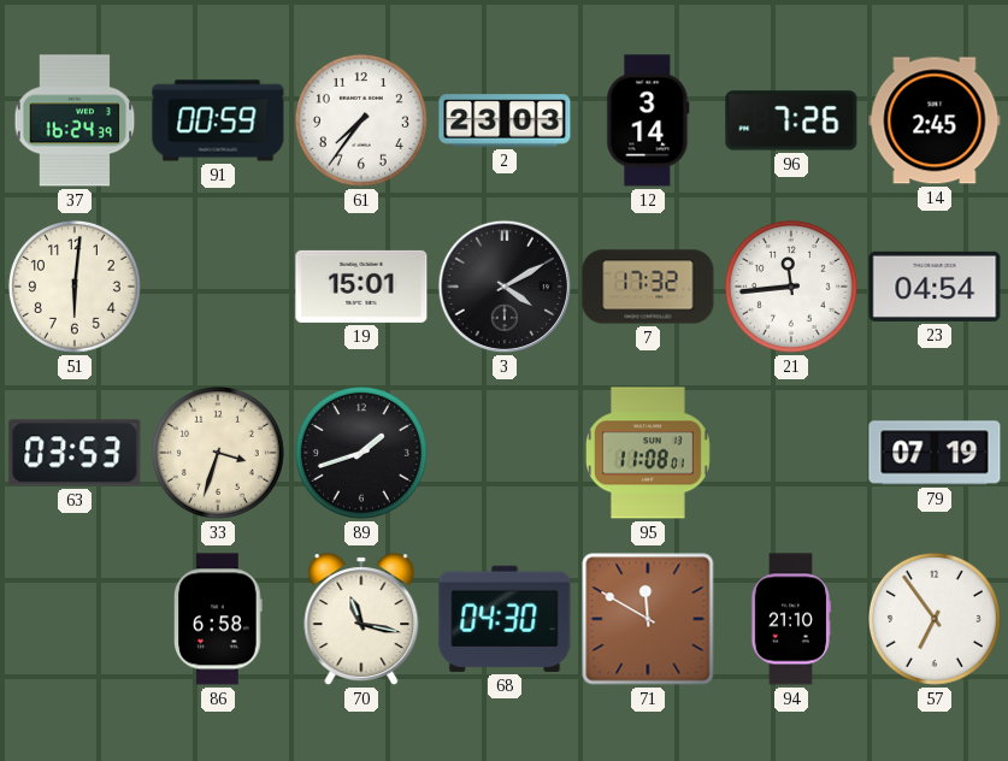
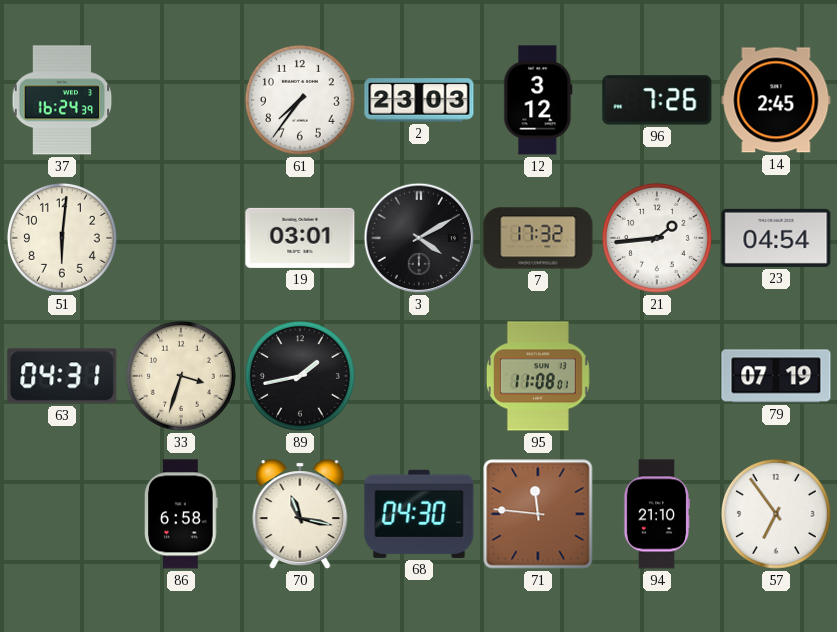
91: 00:59 -> none (218, 120)
12: 3:14 -> 3:12 (538, 100)
19: 15:01 -> 03:01 (300, 238)
21: 11:44 -> 1:44 (657, 238)
63: 03:53 -> 04:31 (62, 376)
89: 1:42 -> 1:43 (300, 376)
71: 11:50 -> 11:46 (538, 514)
